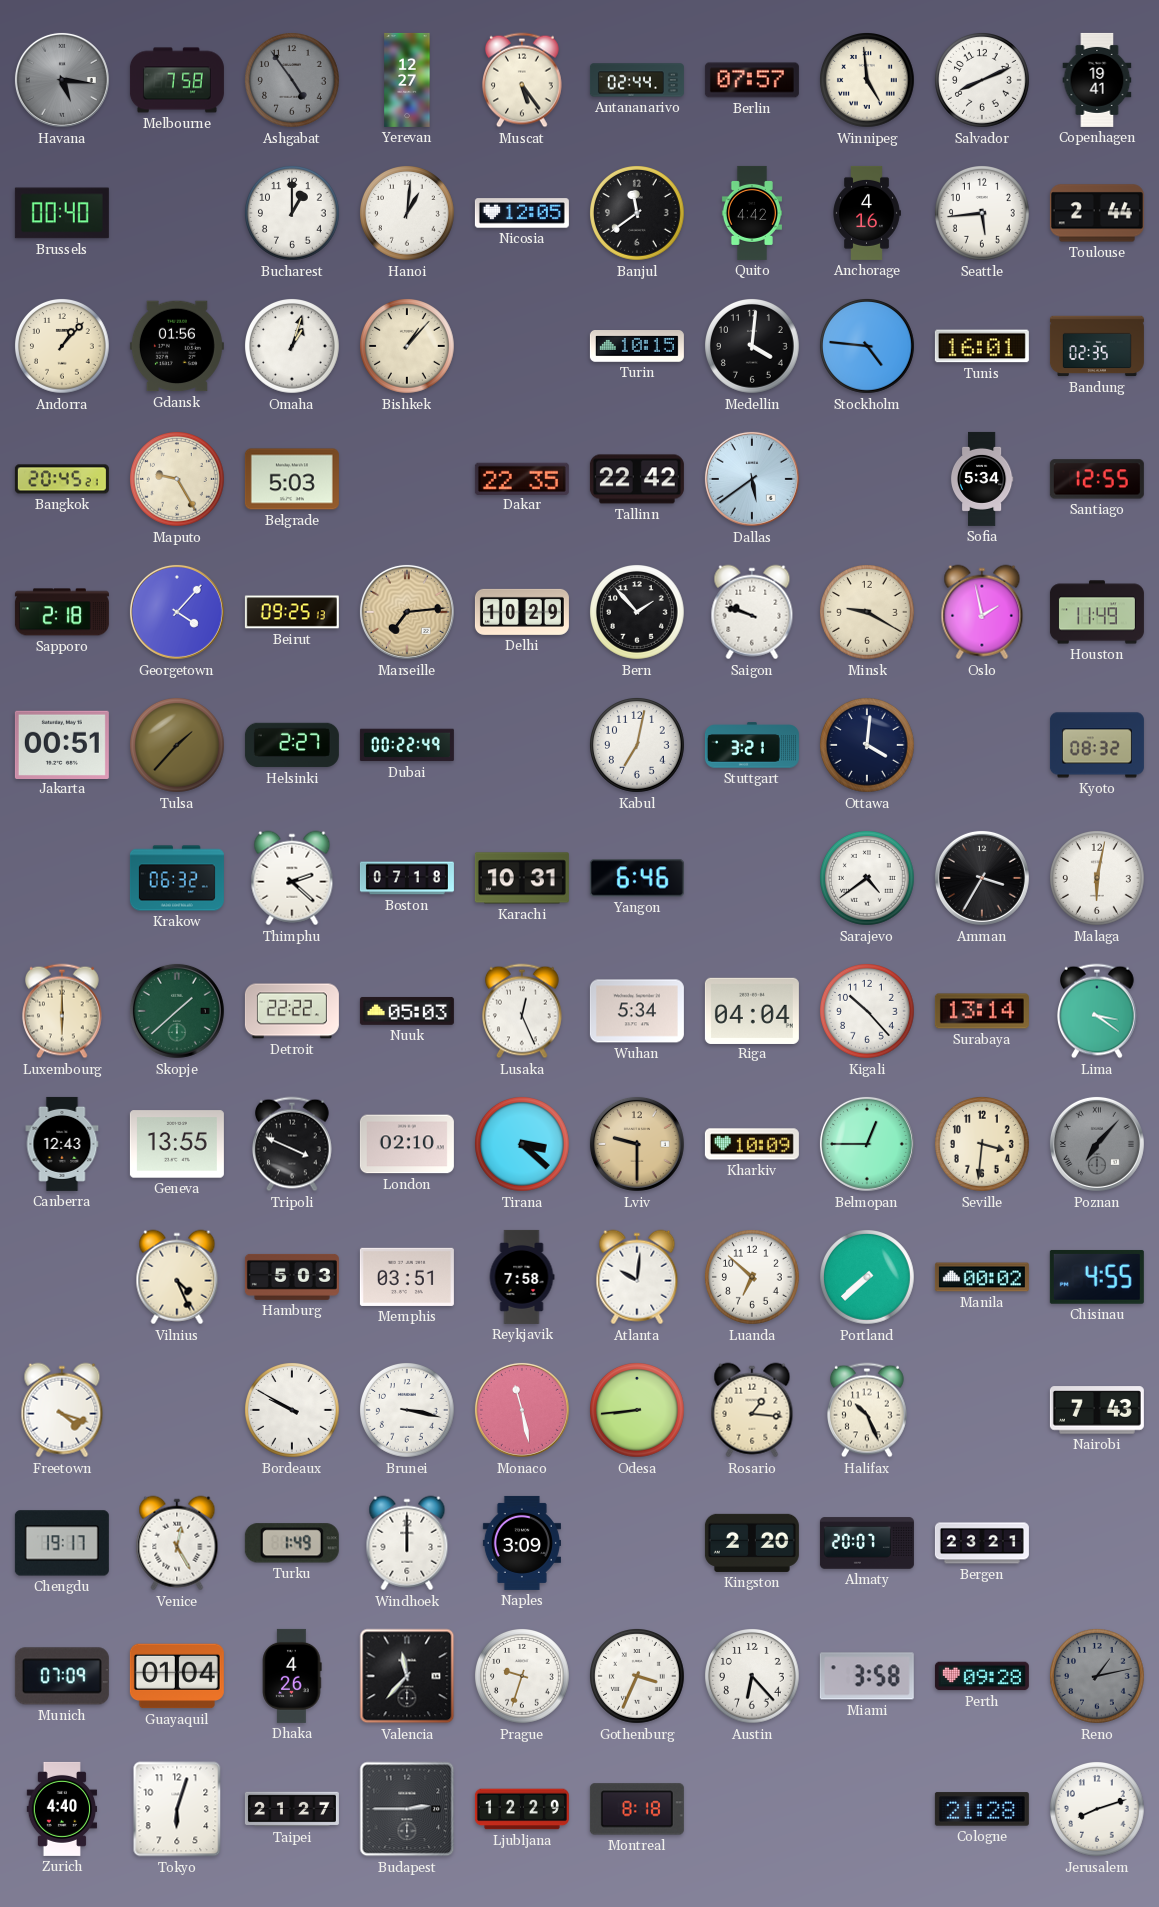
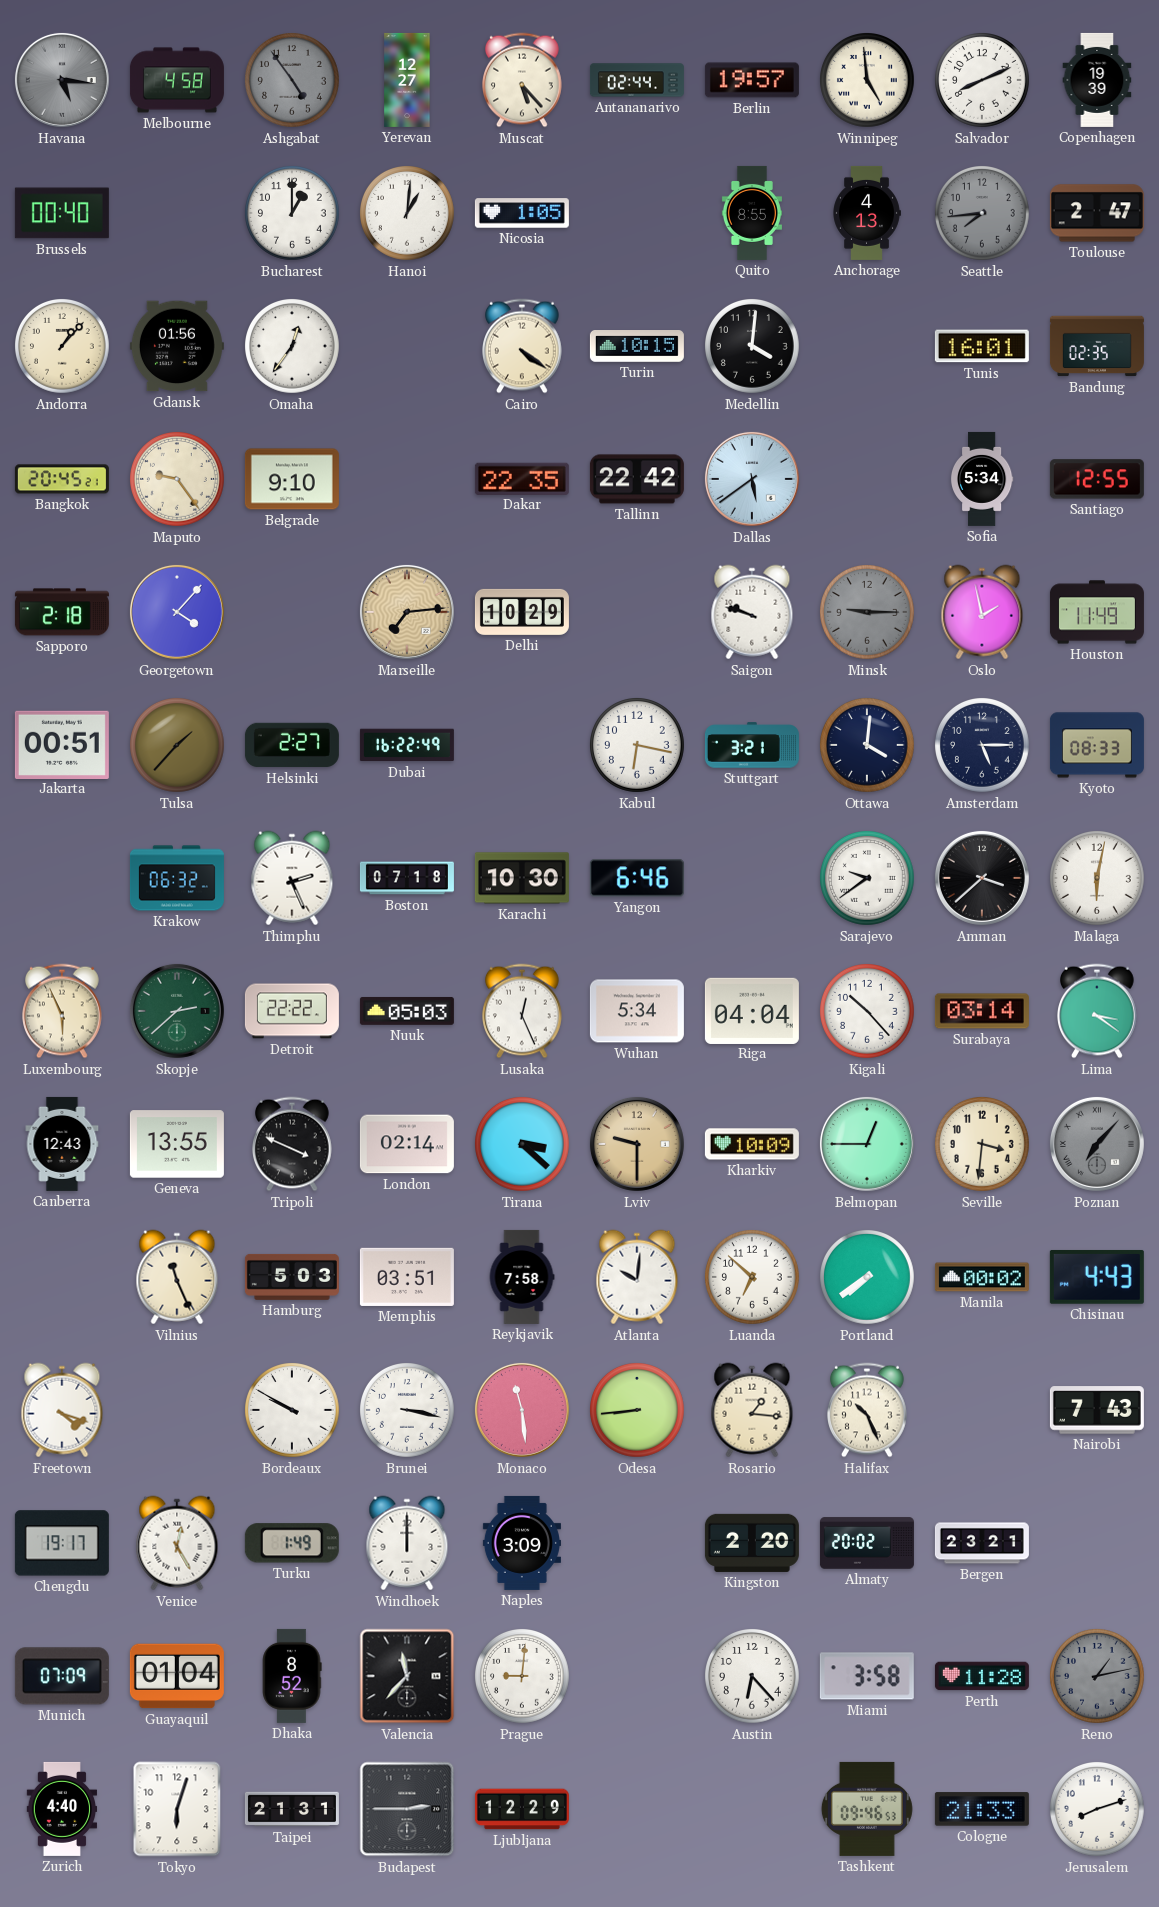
Melbourne: 7:58 -> 4:58 (177, 80)
Muscat: 5:24 -> 5:23 (523, 80)
Berlin: 07:57 -> 19:57 (752, 80)
Copenhagen: 19:41 -> 19:39 (1097, 80)
Nicosia: 12:05 -> 1:05 (522, 213)
Banjul: 11:39 -> none (638, 214)
Quito: 4:42 -> 8:55 (752, 213)
Anchorage: 4:16 -> 4:13 (867, 213)
Seattle: 5:44 -> 7:44 (983, 214)
Seattle dial: white -> grey (983, 214)
Toulouse: 2:44 -> 2:47 (1097, 213)
Omaha: 1:03 -> 12:36 (293, 347)
Bishkek: 1:07 -> none (408, 347)
Cairo: none -> 4:21 (523, 346)
Stockholm: 4:46 -> none (868, 347)
Maputo: 9:25 -> 9:24 (178, 480)
Belgrade: 5:03 -> 9:10 (292, 479)
Beirut: 09:25 -> none (292, 612)
Bern: 1:53 -> none (638, 613)
Minsk: 9:20 -> 9:15 (868, 613)
Minsk dial: cream -> grey (868, 613)
Dubai: 00:22 -> 16:22 (407, 745)
Kabul: 7:02 -> 6:17 (638, 746)
Amsterdam: none -> 5:15 (983, 746)
Kyoto: 08:32 -> 08:33 (1097, 745)
Thimphu: 2:22 -> 2:26 (292, 878)
Karachi: 10:31 -> 10:30 (522, 878)
Sarajevo: 4:39 -> 9:39 (868, 879)
Amman: 3:35 -> 3:38 (982, 878)
Luxembourg: 6:00 -> 5:56 (63, 1011)
Skopje: 1:38 -> 2:38 (177, 1011)
Surabaya: 13:14 -> 03:14 (982, 1011)
London: 02:10 -> 02:14 (407, 1144)
Vilnius: 4:26 -> 11:26 (177, 1277)
Portland: 7:38 -> 7:39 (868, 1278)
Chisinau: 4:55 -> 4:43 (1097, 1277)
Monaco: 11:28 -> 11:29 (522, 1410)
Almaty: 20:07 -> 20:02 (867, 1543)
Dhaka: 4:26 -> 8:52 (292, 1676)
Prague: 9:33 -> 9:01 (523, 1677)
Gothenburg: 3:34 -> none (638, 1677)
Perth: 09:28 -> 11:28 (982, 1676)
Taipei: 21:27 -> 21:31 (292, 1809)
Montreal: 8:18 -> none (637, 1809)
Tashkent: none -> 09:46 (867, 1809)
Cologne: 21:28 -> 21:33 (982, 1809)
